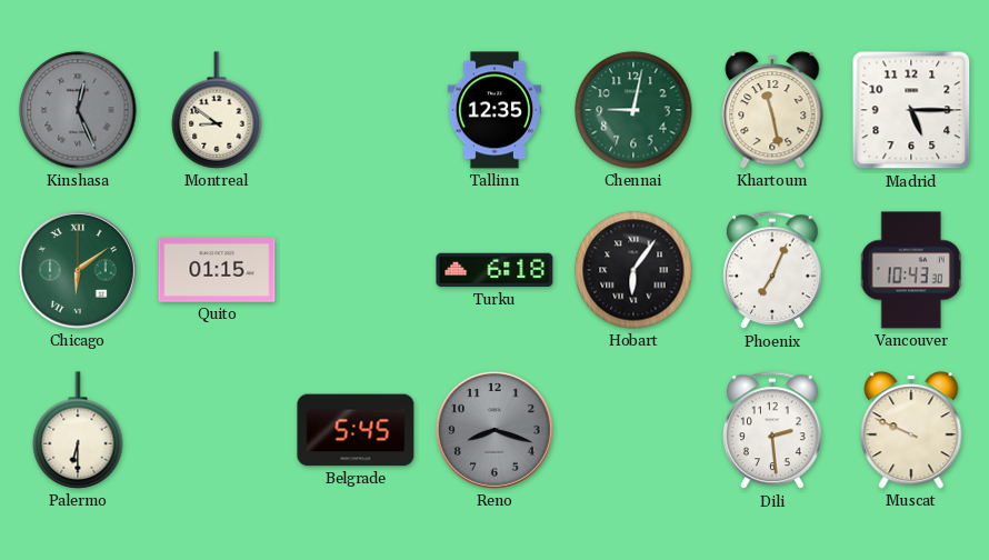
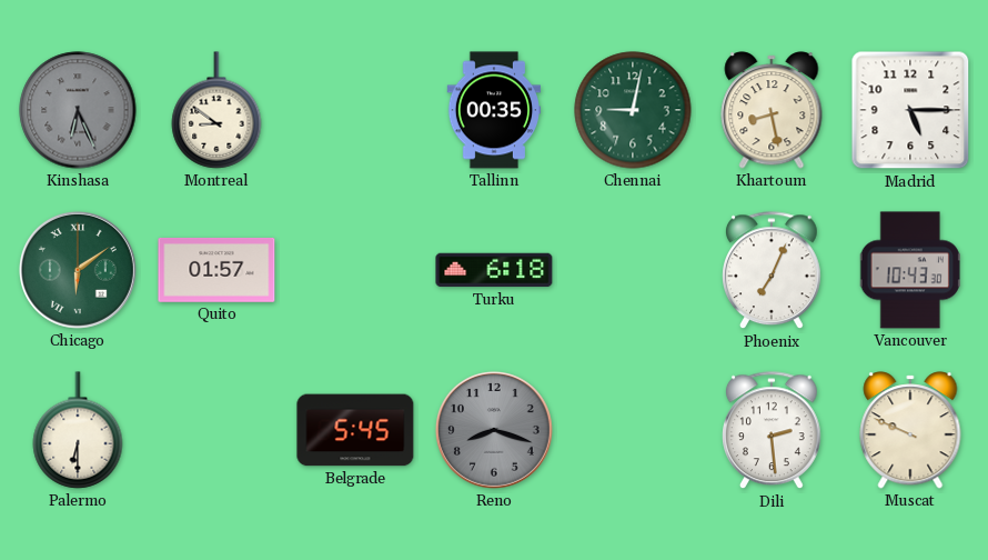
Kinshasa: 12:26 -> 6:26 (78, 110)
Tallinn: 12:35 -> 00:35 (493, 110)
Khartoum: 11:28 -> 8:28 (772, 110)
Quito: 01:15 -> 01:57 (216, 270)
Hobart: 6:06 -> none (633, 270)
